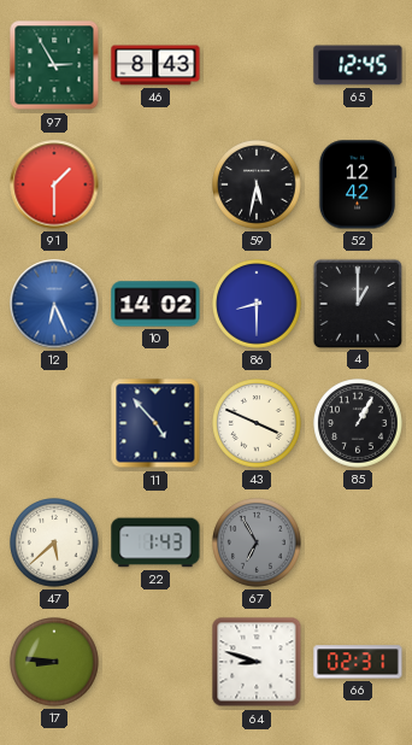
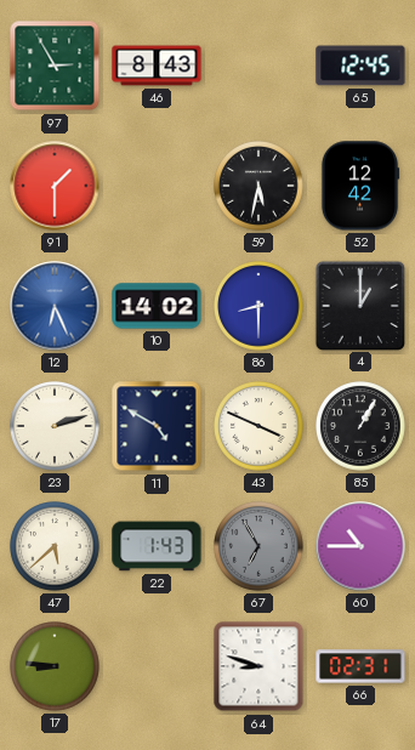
23: none -> 2:12 (56, 427)
11: 4:53 -> 4:50 (157, 426)
60: none -> 10:45 (360, 546)
